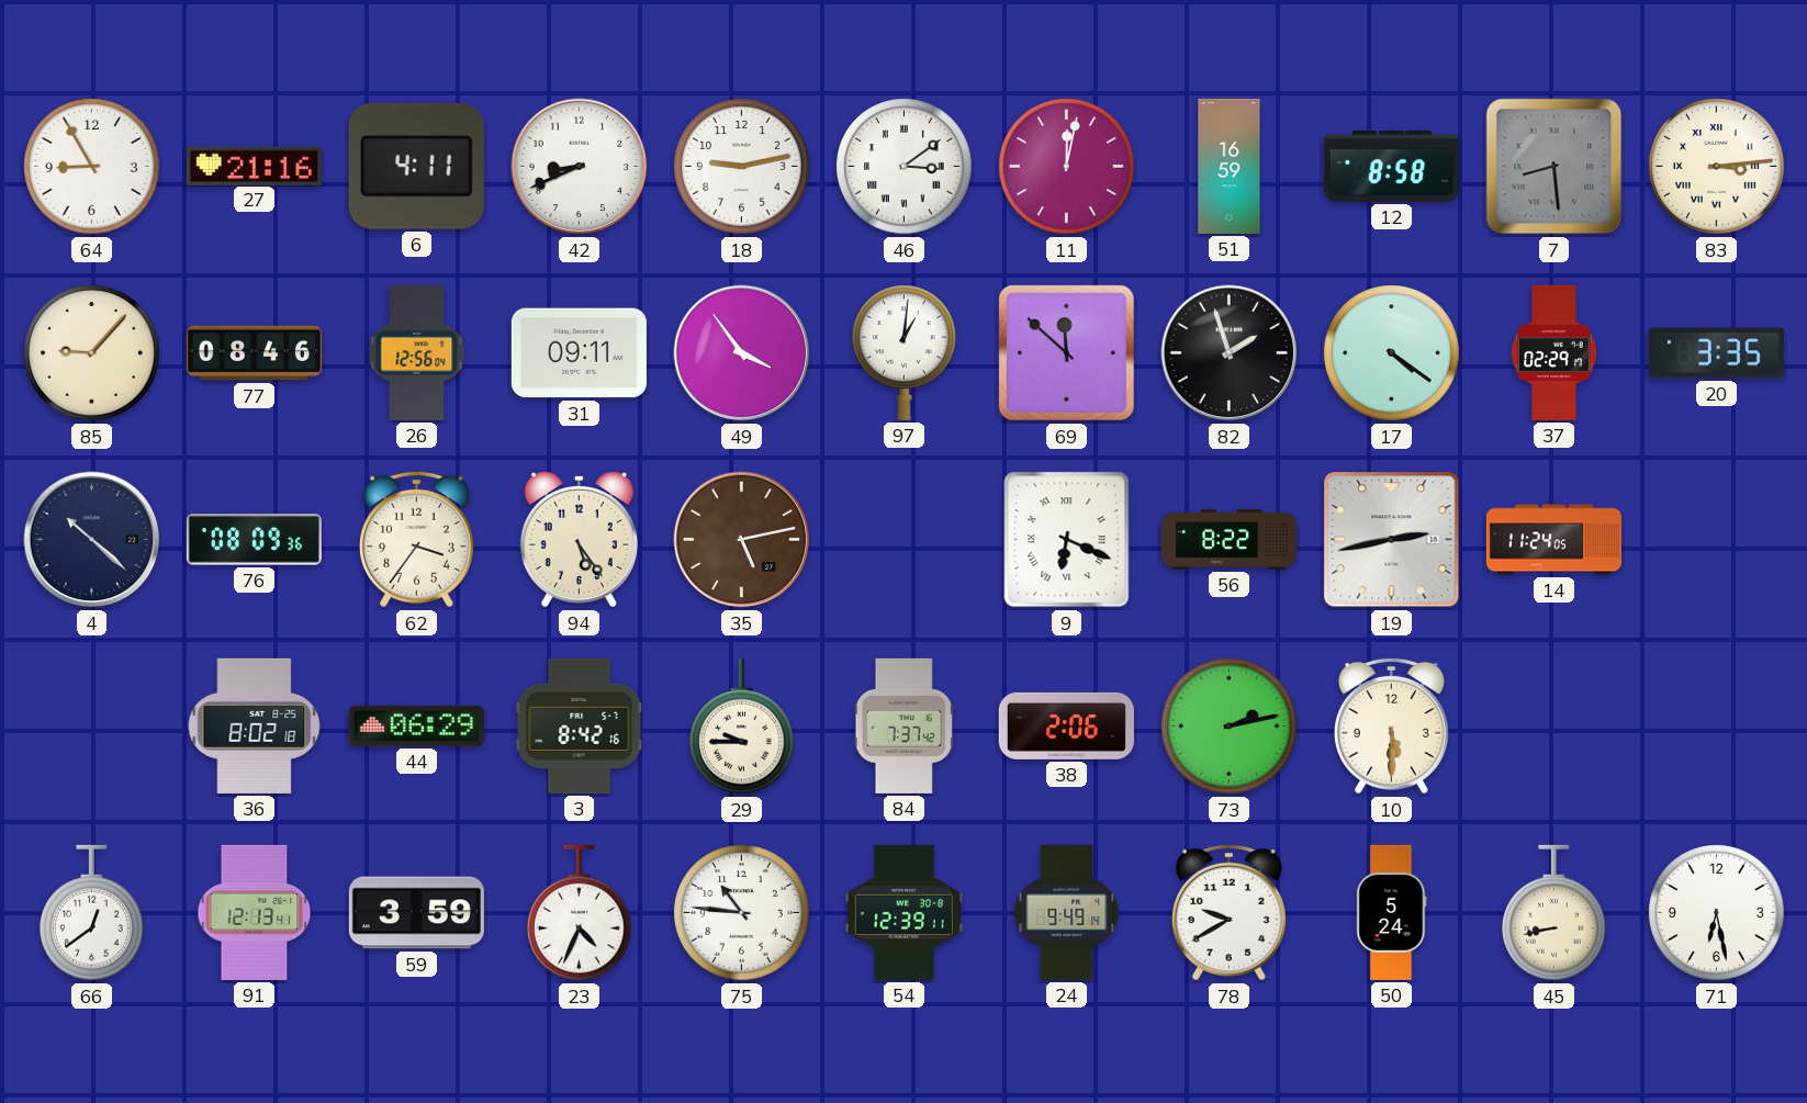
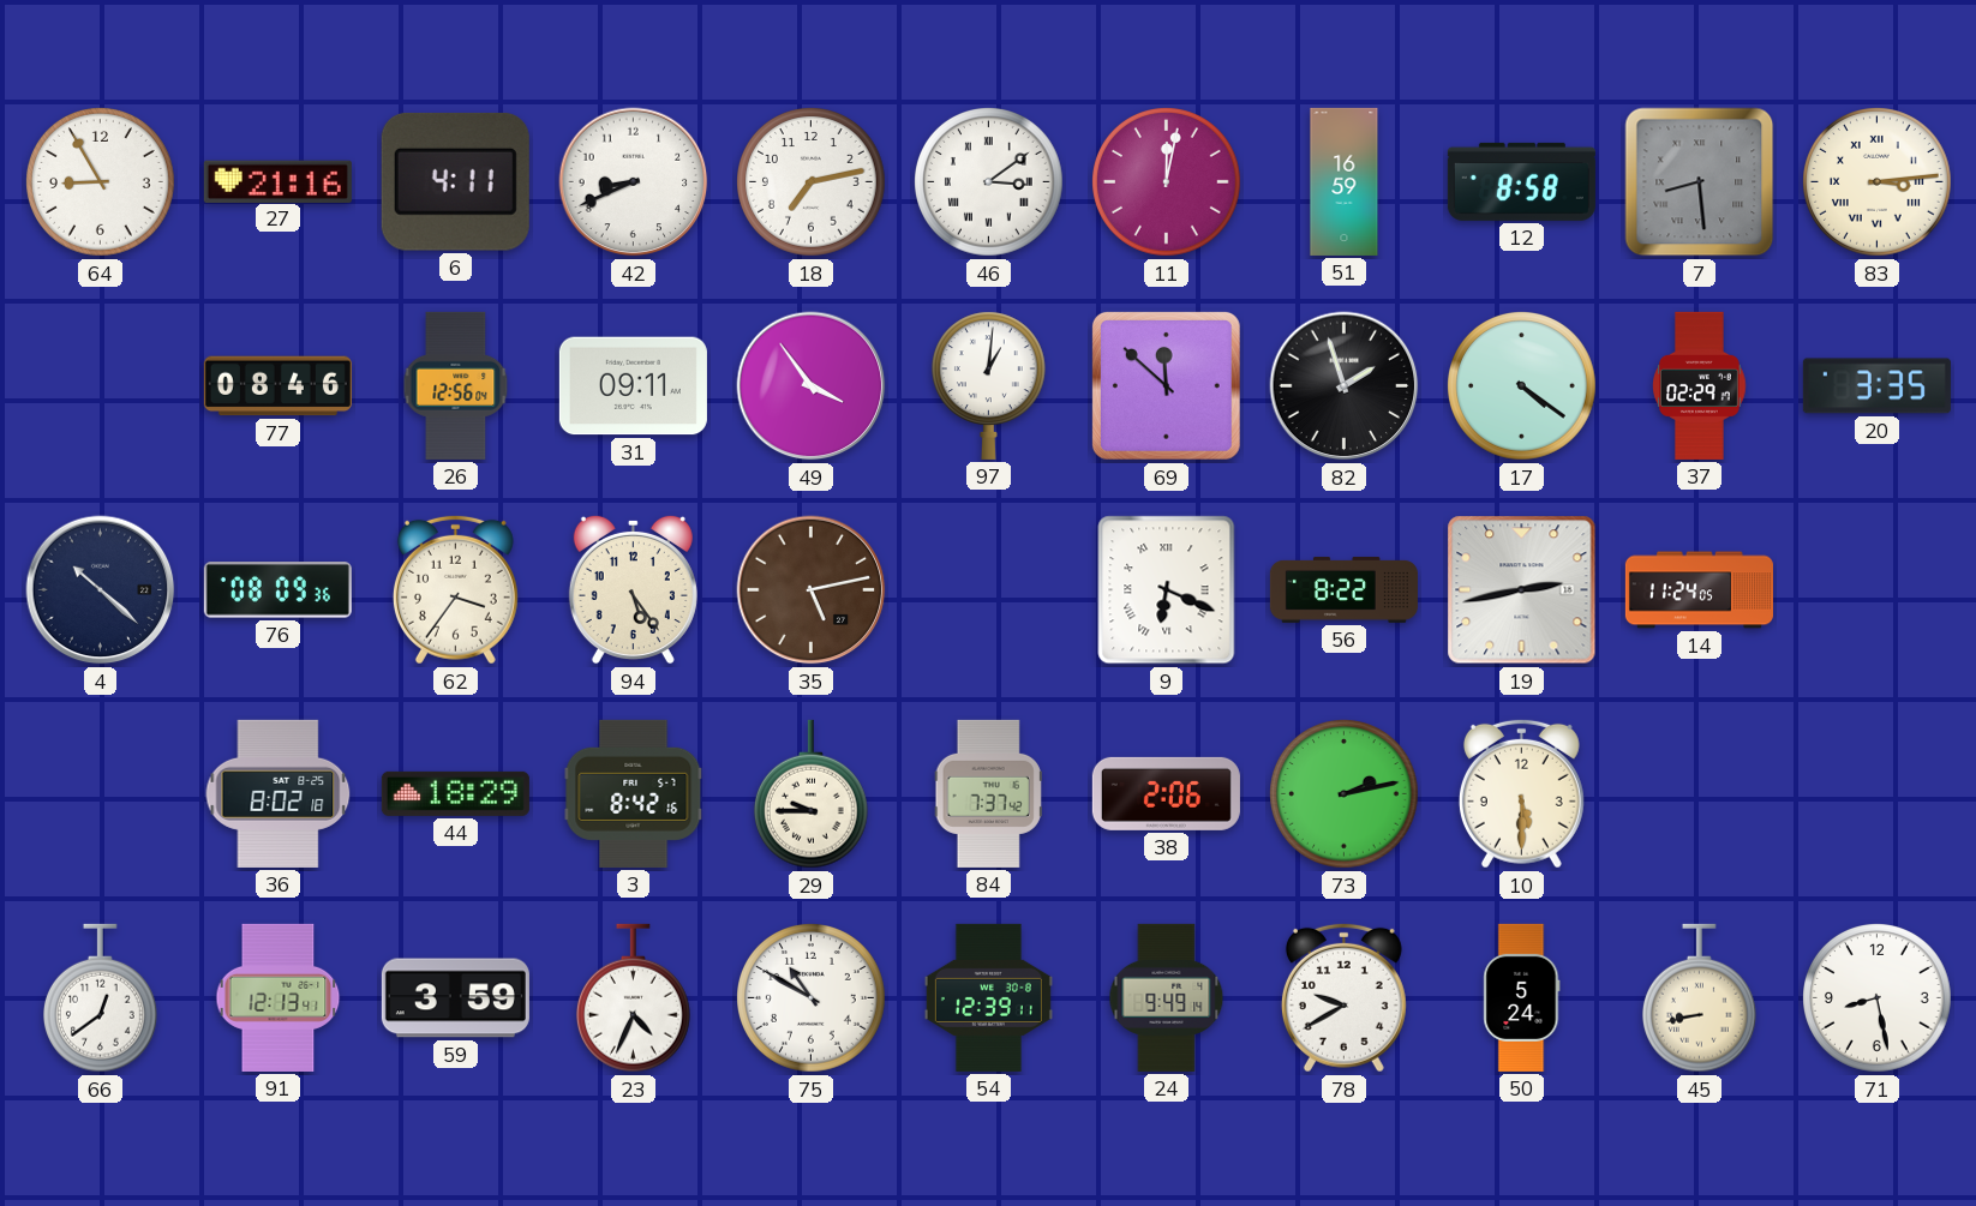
18: 9:13 -> 7:13 (812, 182)
85: 9:07 -> none (92, 353)
44: 06:29 -> 18:29 (455, 793)
75: 10:46 -> 10:50 (812, 998)
71: 6:28 -> 8:28 (1878, 998)
